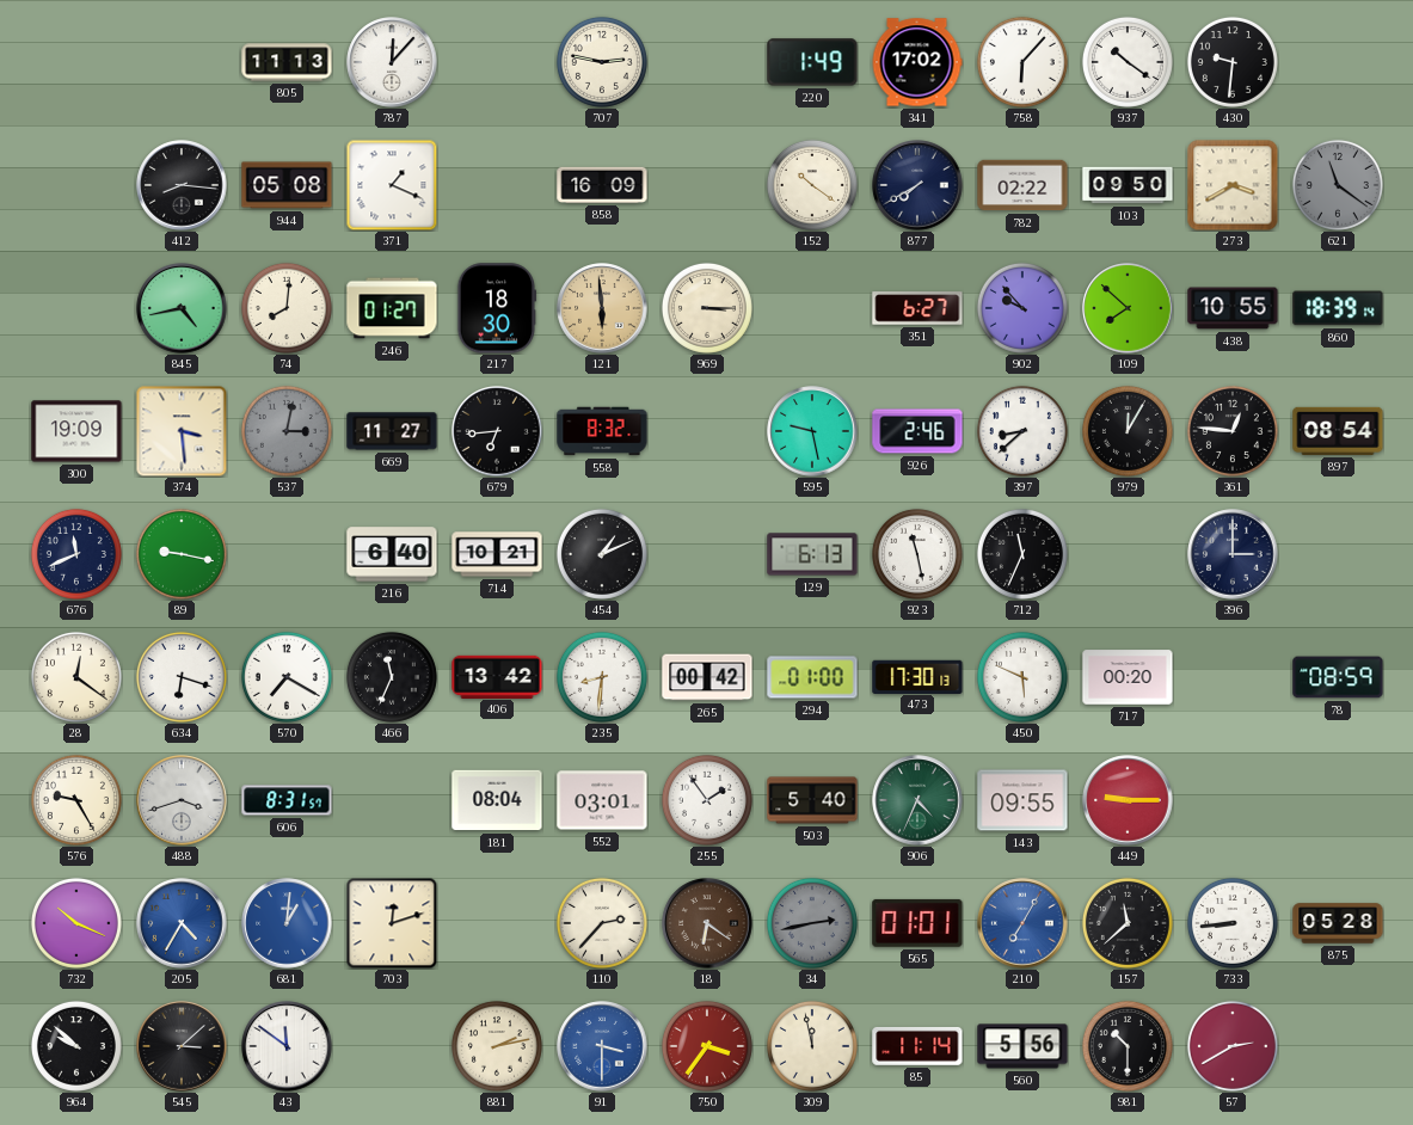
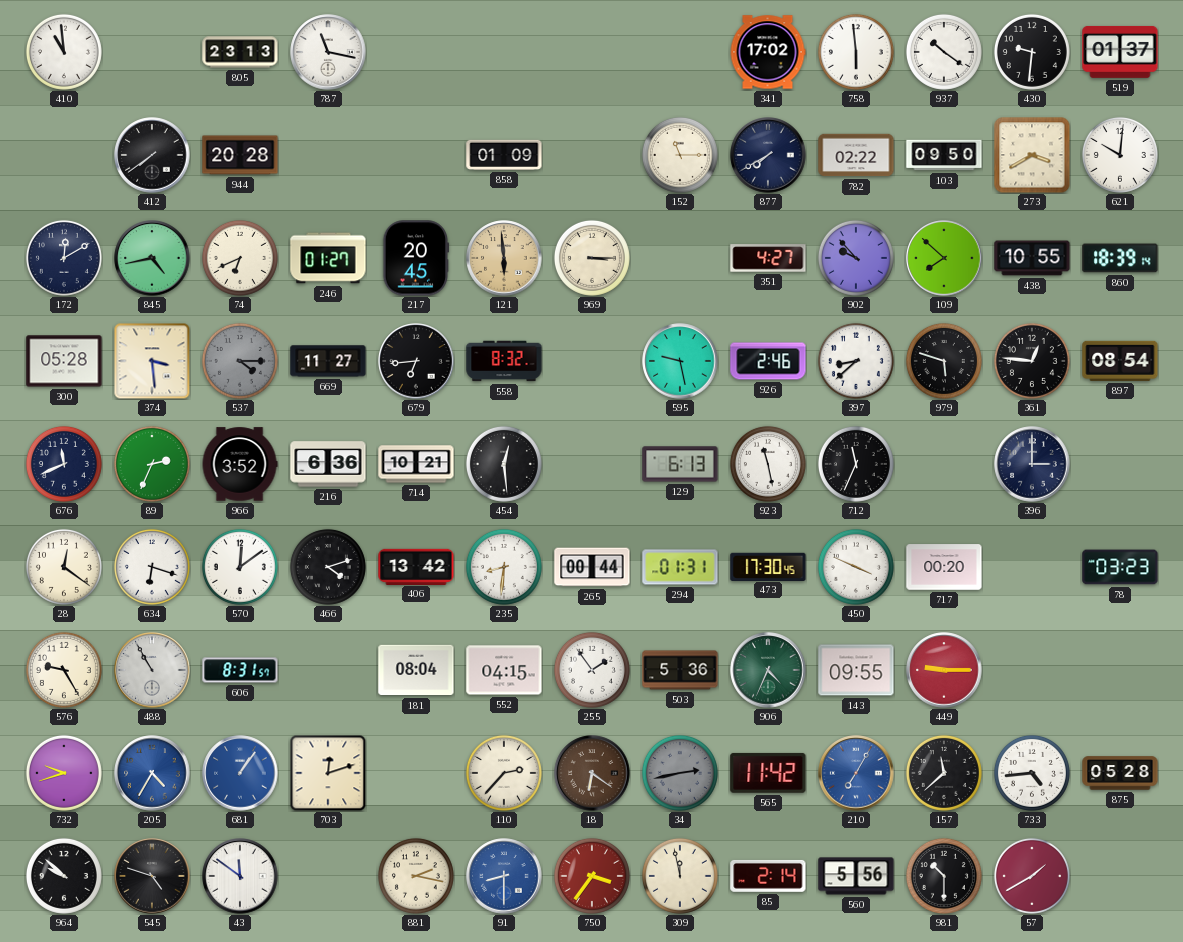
410: none -> 10:59 (64, 52)
805: 11:13 -> 23:13 (240, 52)
787: 12:07 -> 11:17 (328, 52)
707: 2:47 -> none (602, 62)
220: 1:49 -> none (812, 62)
758: 6:07 -> 5:59 (856, 52)
519: none -> 01:37 (1120, 52)
412: 8:16 -> 7:39 (152, 155)
944: 05:08 -> 20:28 (240, 155)
371: 1:19 -> none (392, 185)
858: 16:09 -> 01:09 (504, 155)
152: 10:21 -> 11:15 (680, 155)
621: 11:21 -> 10:01 (1120, 155)
621 dial: grey -> white (1120, 155)
172: none -> 12:10 (64, 258)
74: 8:01 -> 6:41 (240, 258)
217: 18:30 -> 20:45 (416, 258)
351: 6:27 -> 4:27 (768, 258)
300: 19:09 -> 05:28 (64, 361)
537: 3:02 -> 4:15 (240, 361)
979: 12:05 -> 5:48 (944, 361)
89: 9:17 -> 2:34 (152, 464)
966: none -> 3:52 (240, 464)
216: 6:40 -> 6:36 (328, 464)
454: 1:11 -> 12:29 (504, 464)
570: 7:20 -> 12:09 (240, 567)
466: 11:34 -> 4:12 (328, 567)
265: 00:42 -> 00:44 (592, 567)
294: 01:00 -> 01:31 (680, 567)
473: 17:30:13 -> 17:30:45 (768, 566)
450: 5:49 -> 3:49 (856, 567)
78: 08:59 -> 03:23 (1120, 567)
488: 3:42 -> 10:55 (152, 670)
552: 03:01 -> 04:15 (504, 670)
503: 5:40 -> 5:36 (680, 670)
732: 10:19 -> 9:42 (64, 773)
681: 1:01 -> 1:06 (240, 773)
565: 01:01 -> 11:42 (768, 773)
733: 8:44 -> 4:44 (1032, 773)
545: 3:08 -> 4:48 (152, 876)
881: 2:13 -> 2:17 (416, 876)
91: 3:30 -> 8:30 (504, 876)
85: 11:14 -> 2:14 (768, 876)
57: 2:40 -> 1:40 (1032, 876)
